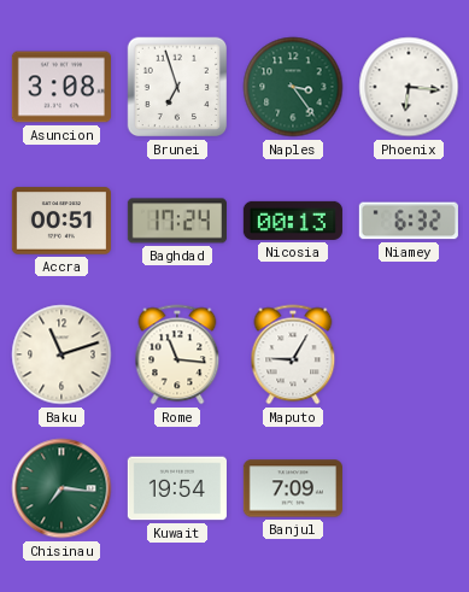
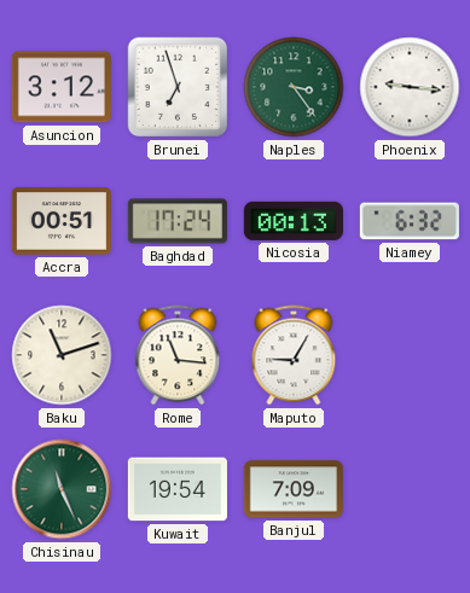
Asuncion: 3:08 -> 3:12 (62, 87)
Phoenix: 6:16 -> 9:16 (410, 87)
Chisinau: 7:16 -> 11:26 (62, 489)
